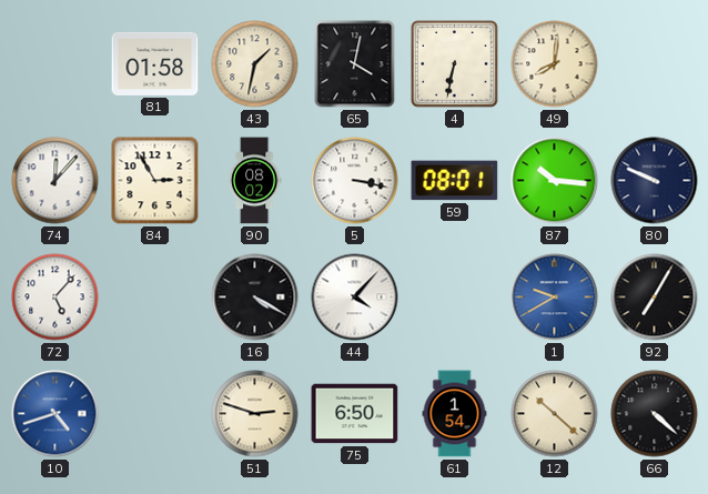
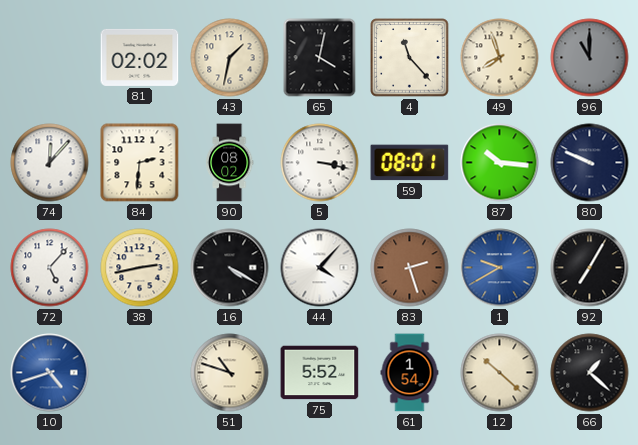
81: 01:58 -> 02:02 (140, 57)
4: 6:32 -> 11:23 (410, 58)
49: 8:01 -> 7:57 (500, 58)
96: none -> 11:00 (590, 58)
84: 2:55 -> 2:31 (140, 163)
38: none -> 2:43 (140, 268)
83: none -> 2:27 (410, 268)
51: 2:48 -> 10:48 (230, 373)
75: 6:50 -> 5:52 (320, 373)
66: 4:22 -> 1:22 (590, 373)
